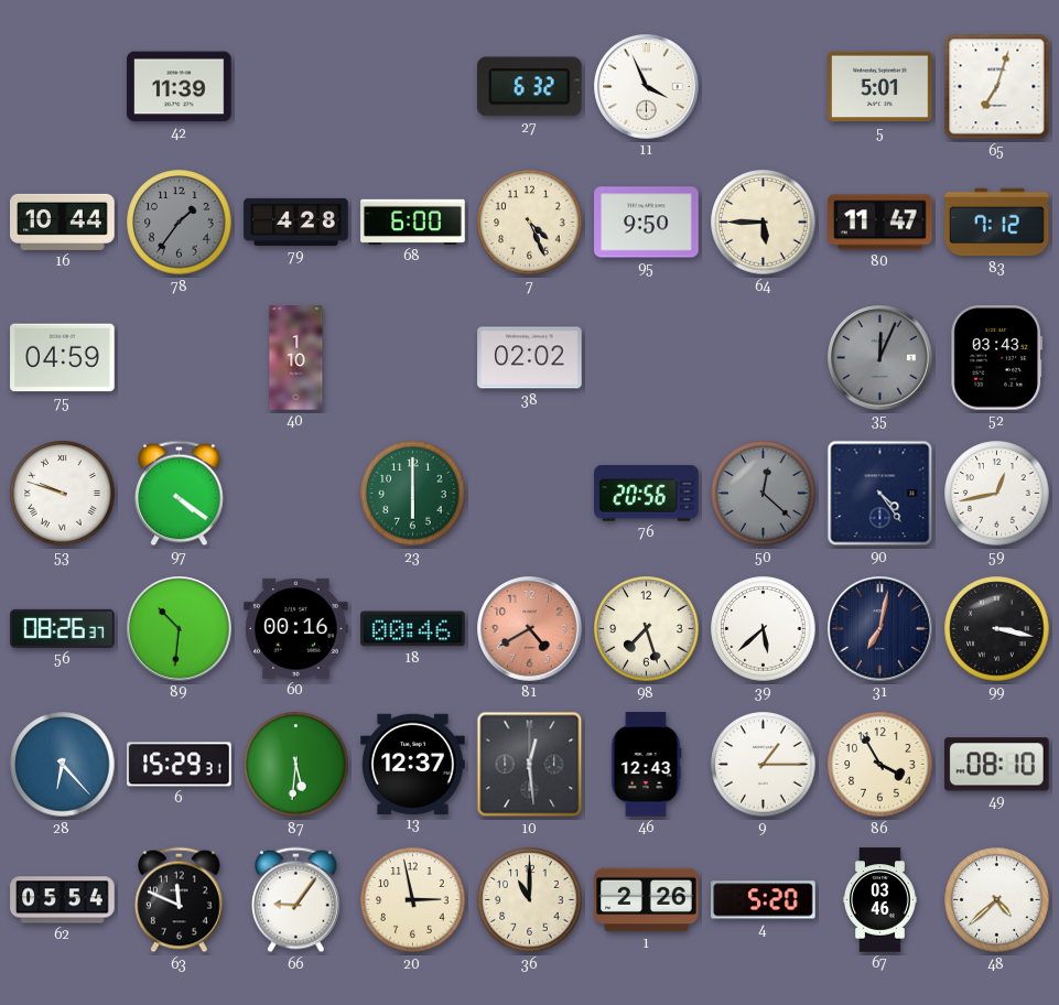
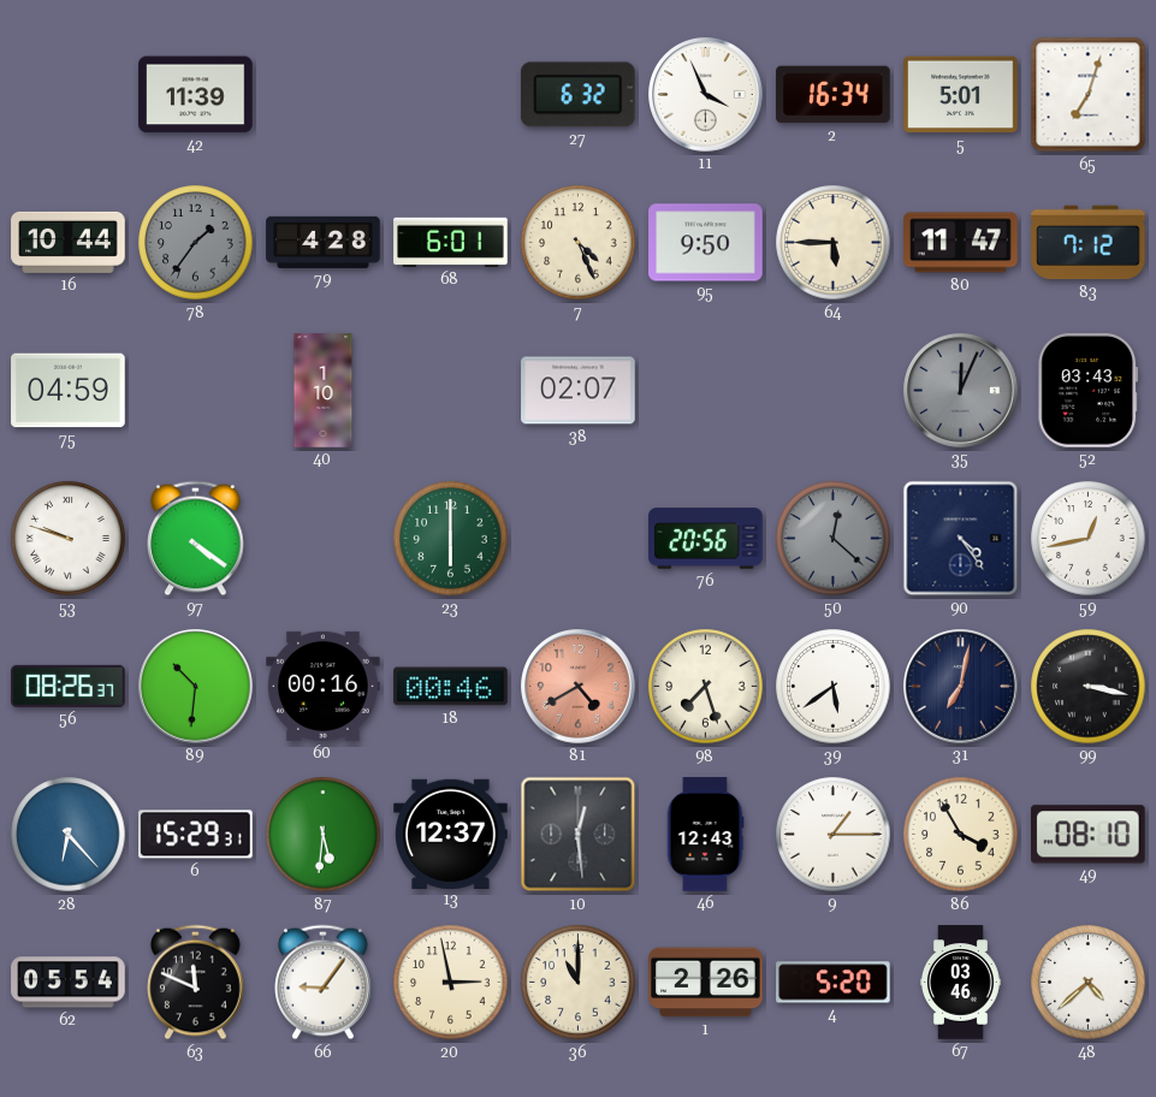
2: none -> 16:34 (834, 95)
68: 6:00 -> 6:01 (451, 242)
38: 02:02 -> 02:07 (579, 391)
39: 5:38 -> 5:39 (834, 687)
